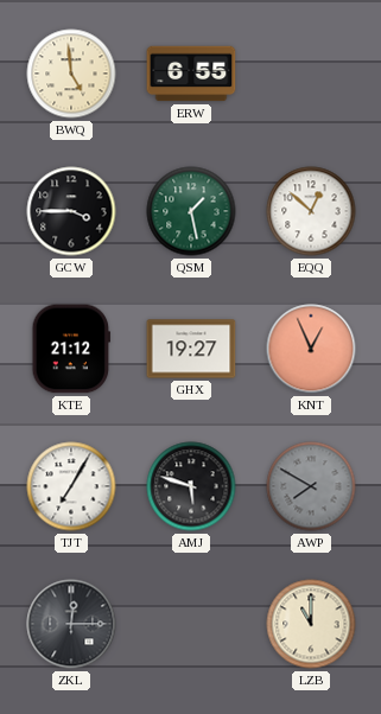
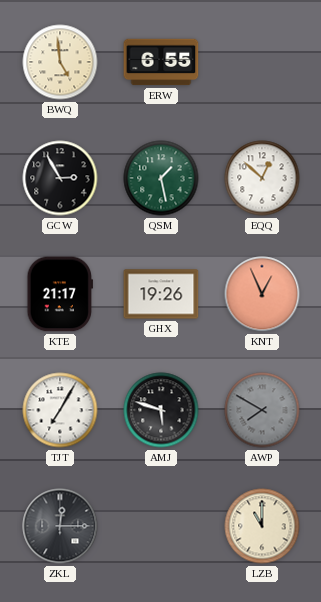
GCW: 3:45 -> 2:55 (60, 178)
KTE: 21:12 -> 21:17 (59, 294)
GHX: 19:27 -> 19:26 (161, 294)
